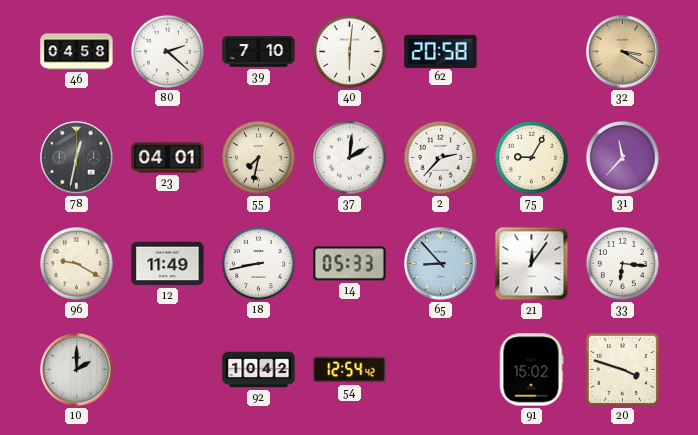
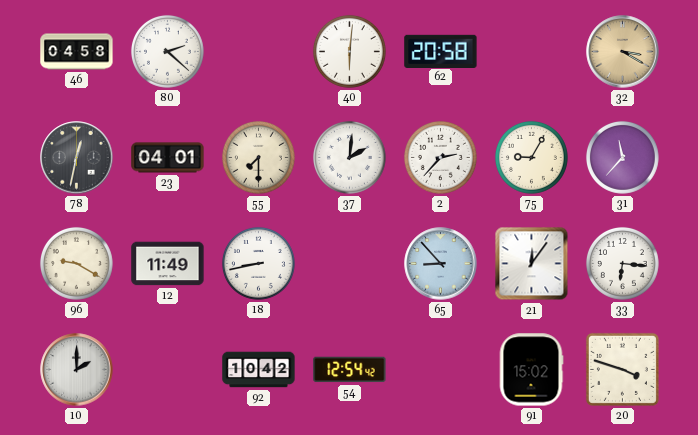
39: 7:10 -> none (259, 52)
55: 7:32 -> 7:30 (258, 157)
14: 05:33 -> none (350, 264)
